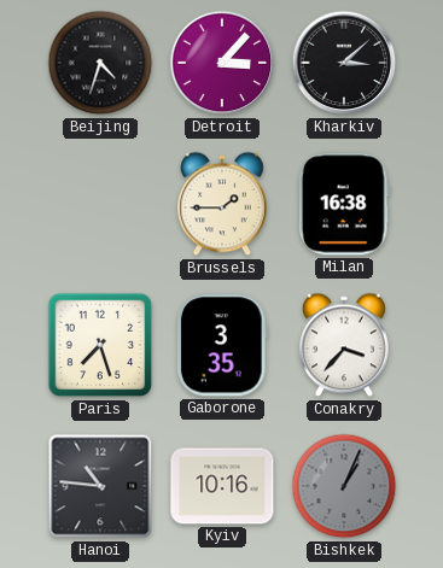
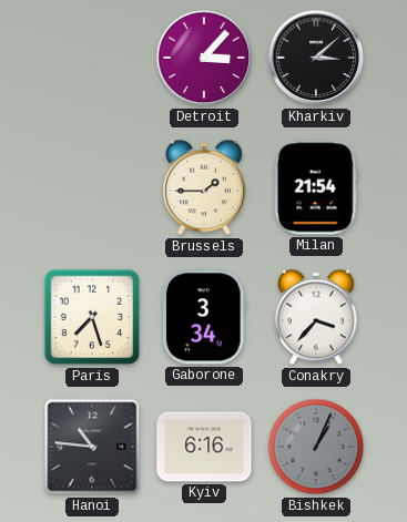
Beijing: 4:33 -> none (100, 63)
Milan: 16:38 -> 21:54 (316, 187)
Gaborone: 3:35 -> 3:34 (205, 317)
Kyiv: 10:16 -> 6:16 (204, 447)
